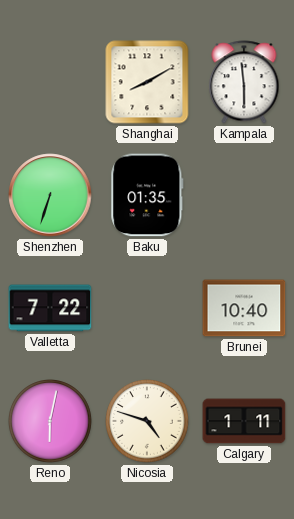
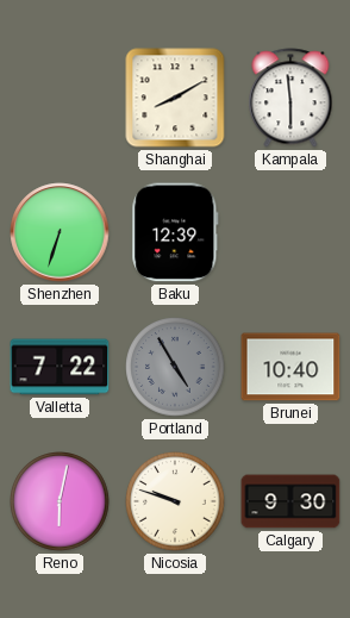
Baku: 01:35 -> 12:39 (175, 232)
Portland: none -> 4:55 (175, 367)
Nicosia: 4:48 -> 9:48 (175, 501)
Calgary: 1:11 -> 9:30 (290, 501)
